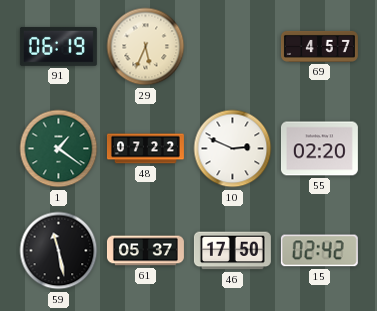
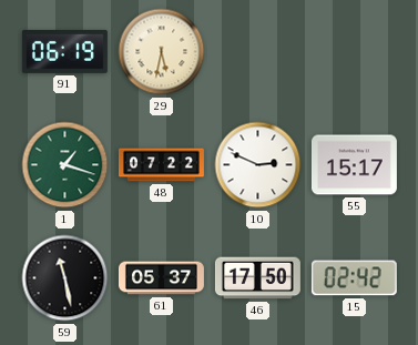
29: 5:34 -> 5:32 (162, 52)
69: 4:57 -> none (319, 46)
1: 1:21 -> 1:18 (65, 165)
55: 02:20 -> 15:17 (354, 165)
